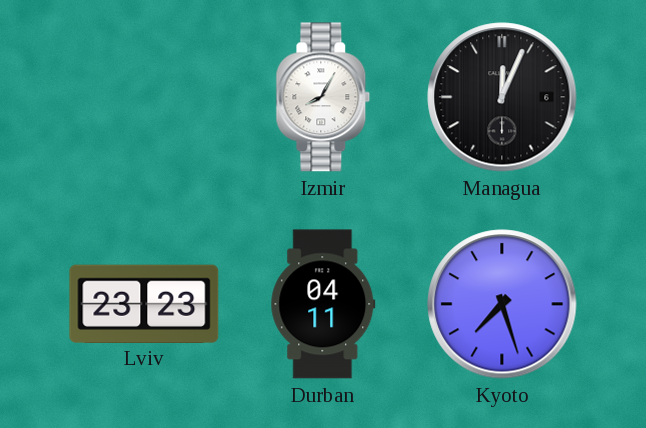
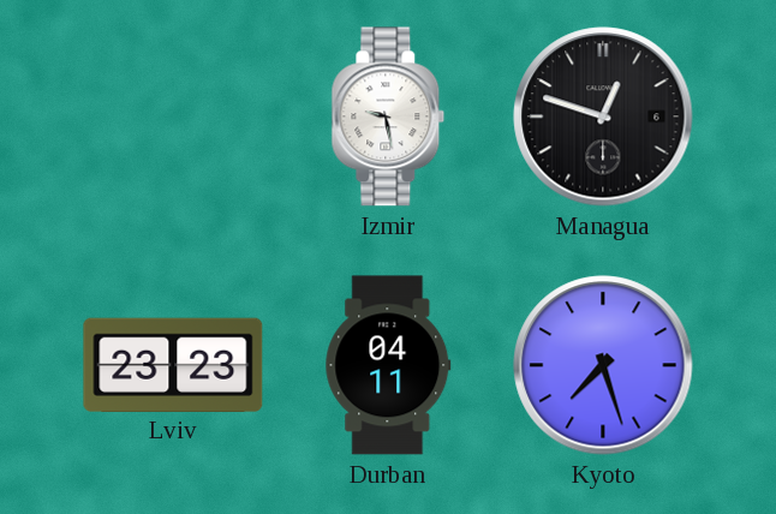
Izmir: 8:05 -> 9:28 (388, 116)
Managua: 12:04 -> 12:48 (603, 116)
